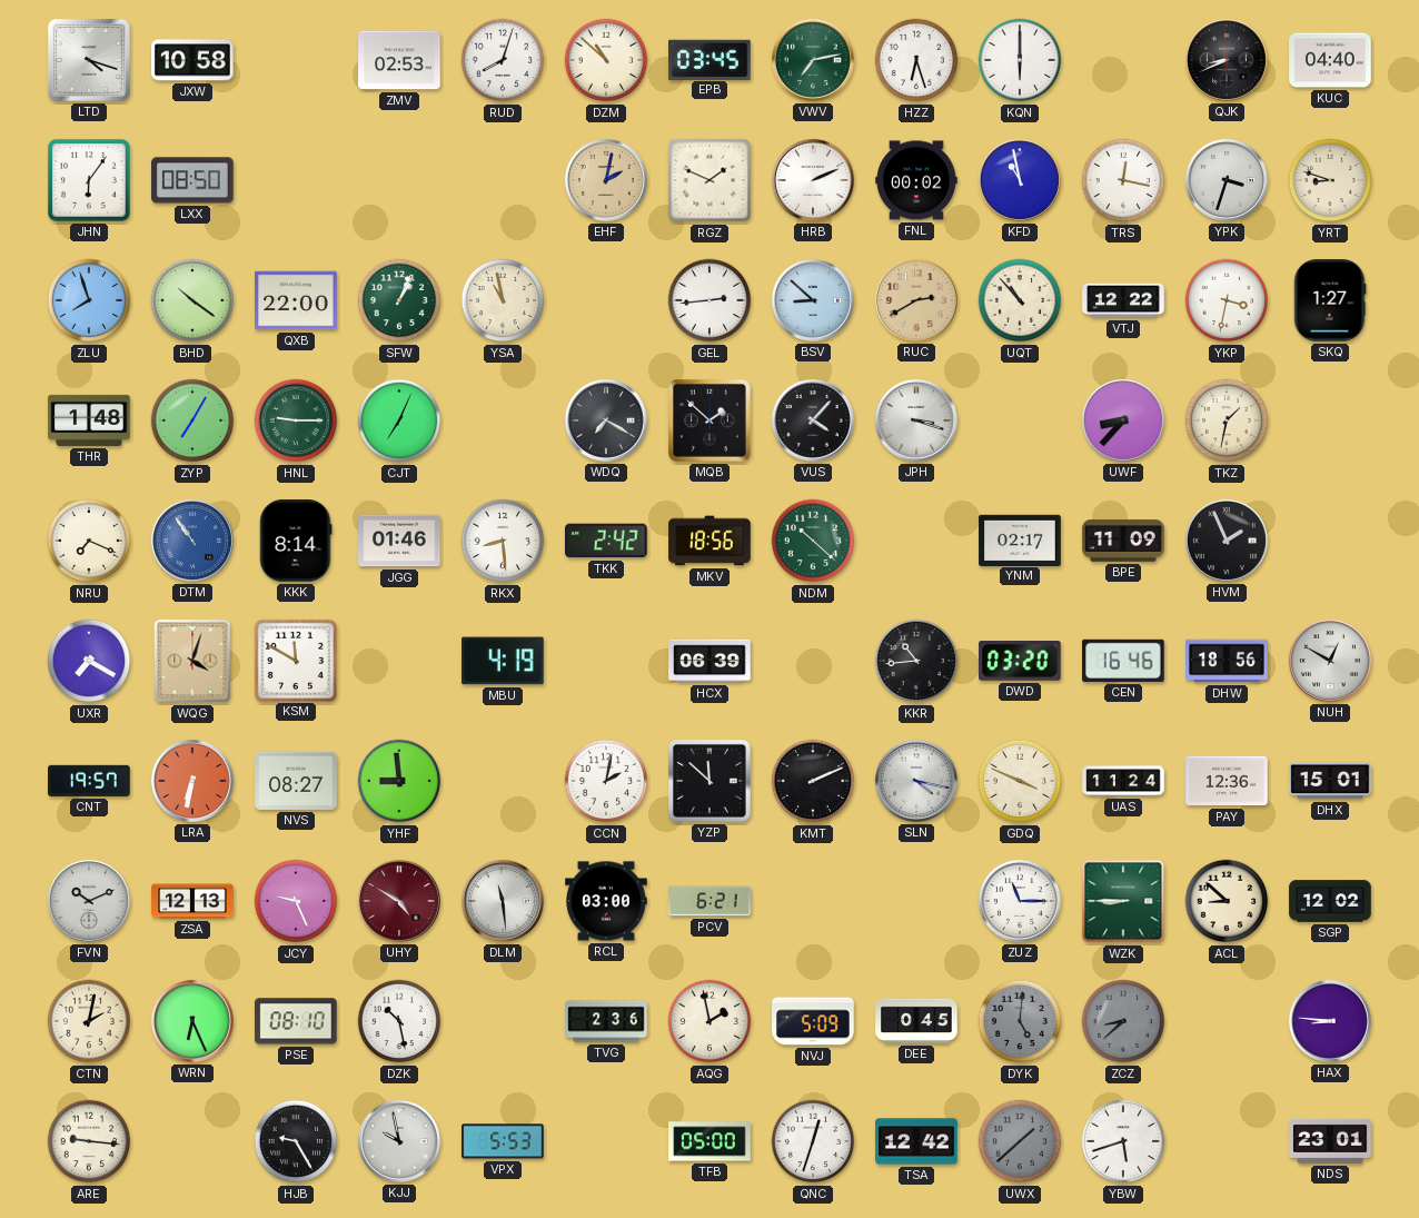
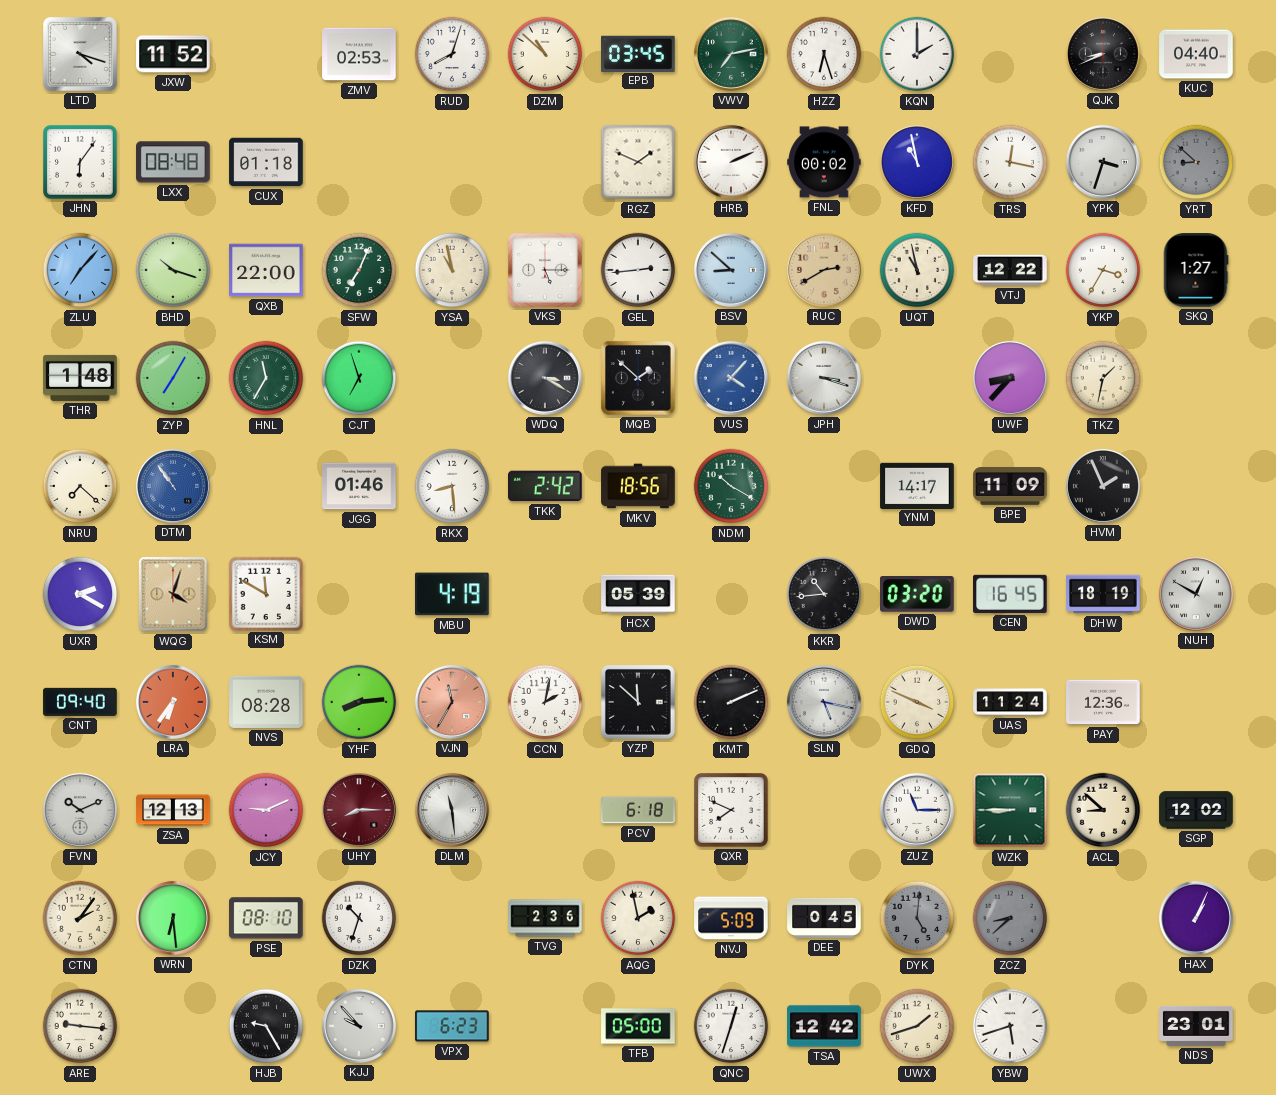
JXW: 10:58 -> 11:52 (173, 54)
KQN: 6:00 -> 2:00 (917, 54)
LXX: 08:50 -> 08:48 (173, 162)
CUX: none -> 01:18 (266, 162)
EHF: 2:02 -> none (606, 180)
YRT: 8:48 -> 8:52 (1196, 162)
YRT dial: cream -> grey (1196, 162)
ZLU: 7:57 -> 7:07 (80, 270)
BHD: 10:21 -> 10:18 (173, 270)
SFW: 1:04 -> 7:04 (359, 270)
VKS: none -> 5:15 (545, 270)
UQT: 10:53 -> 10:58 (917, 270)
YKP: 3:32 -> 3:35 (1103, 270)
HNL: 9:15 -> 11:35 (266, 378)
CJT: 7:04 -> 6:57 (359, 378)
WDQ: 7:20 -> 3:20 (545, 378)
VUS dial: black -> blue (731, 378)
NRU: 7:19 -> 7:22 (80, 486)
KKK: 8:14 -> none (296, 541)
NDM: 10:22 -> 10:20 (731, 486)
YNM: 02:17 -> 14:17 (917, 485)
UXR: 7:20 -> 2:20 (80, 594)
HCX: 06:39 -> 05:39 (638, 594)
CEN: 16:46 -> 16:45 (1010, 594)
DHW: 18:56 -> 18:19 (1103, 594)
CNT: 19:57 -> 09:40 (80, 702)
LRA: 6:32 -> 6:36 (173, 702)
NVS: 08:27 -> 08:28 (266, 702)
YHF: 8:59 -> 8:14 (359, 702)
VJN: none -> 11:35 (452, 702)
SLN: 4:17 -> 5:17 (824, 702)
DHX: 15:01 -> none (1330, 781)
JCY: 9:26 -> 9:11 (266, 810)
UHY: 4:50 -> 8:15 (359, 810)
RCL: 03:00 -> none (606, 901)
PCV: 6:21 -> 6:18 (638, 810)
QXR: none -> 7:49 (732, 811)
CTN: 2:02 -> 2:06 (80, 918)
WRN: 6:26 -> 6:29 (173, 918)
DZK: 10:28 -> 10:33 (359, 918)
HAX: 8:46 -> 1:04 (1196, 918)
KJJ: 9:58 -> 9:53 (359, 1026)
VPX: 5:53 -> 6:23 (452, 1026)
UWX: 1:38 -> 1:42 (917, 1026)
UWX dial: grey -> cream (917, 1026)
